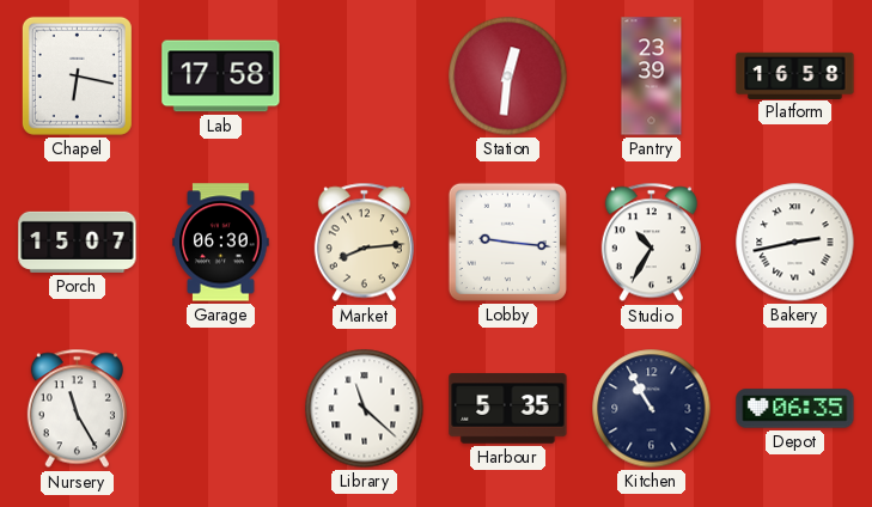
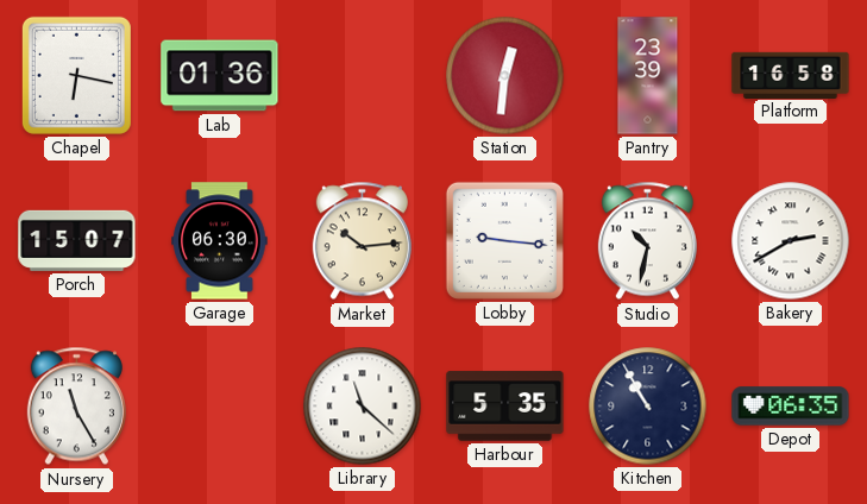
Lab: 17:58 -> 01:36 (220, 76)
Market: 8:14 -> 10:14 (362, 241)
Studio: 10:35 -> 10:32 (647, 241)
Bakery: 2:43 -> 2:40 (791, 241)
